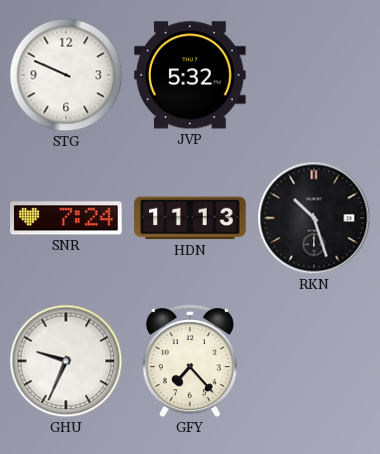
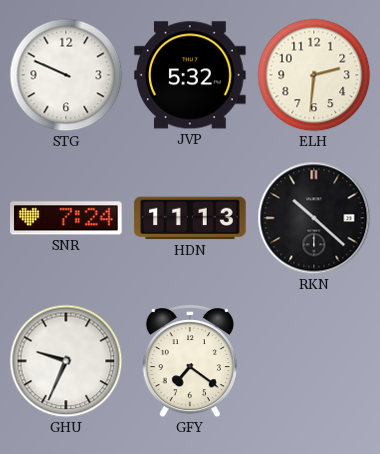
ELH: none -> 2:31 (314, 75)
RKN: 10:27 -> 10:22 (314, 218)
GFY: 7:23 -> 7:21 (190, 362)
